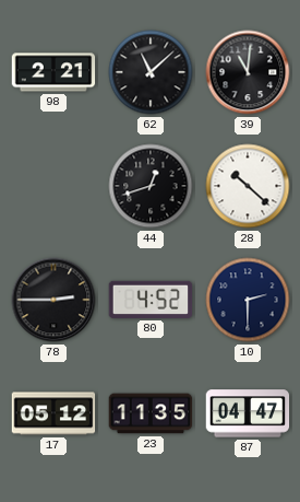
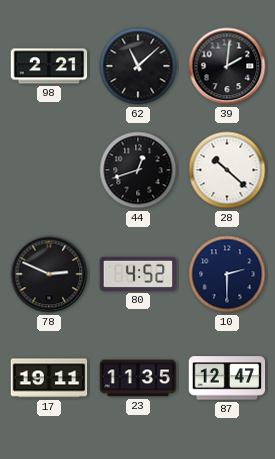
39: 11:01 -> 2:01 (227, 66)
78: 2:45 -> 2:49 (49, 274)
17: 05:12 -> 19:11 (49, 378)
87: 04:47 -> 12:47 (227, 378)
